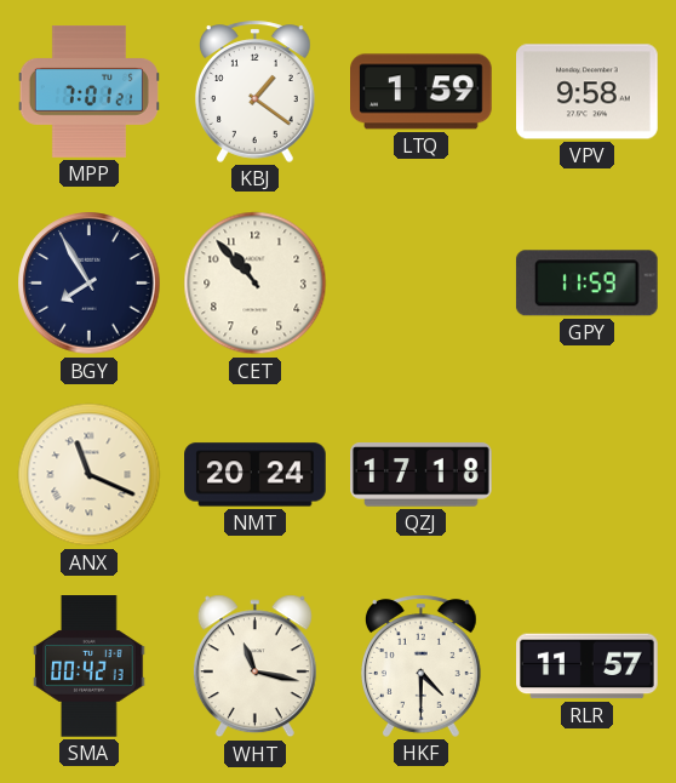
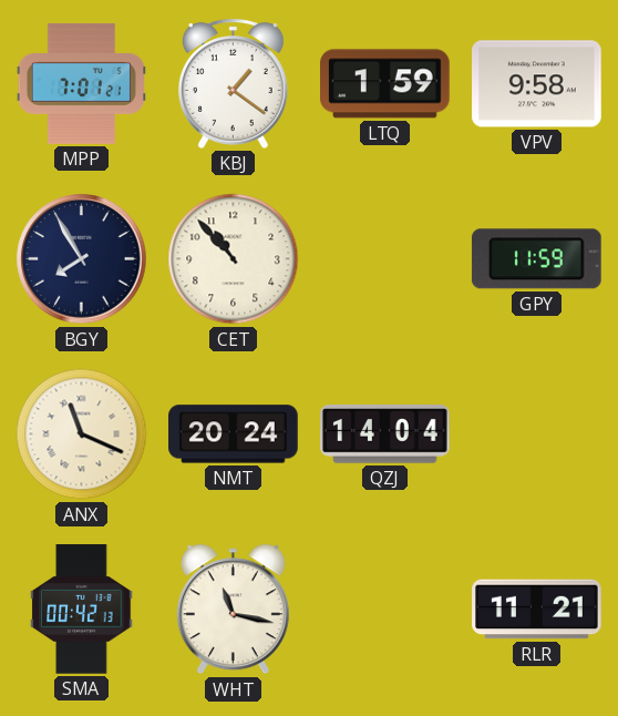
QZJ: 17:18 -> 14:04 (385, 434)
HKF: 4:30 -> none (420, 665)
RLR: 11:57 -> 11:21 (537, 610)
